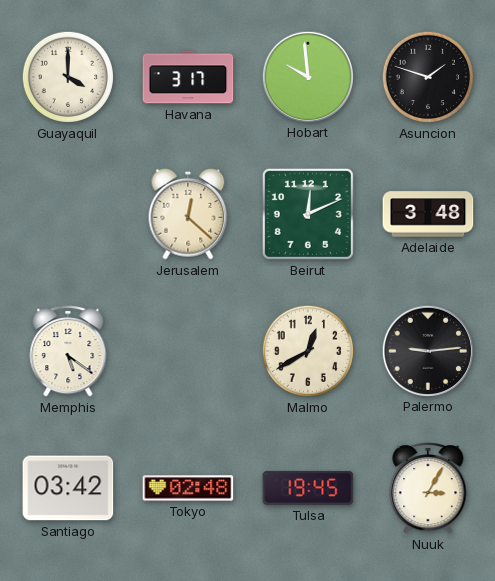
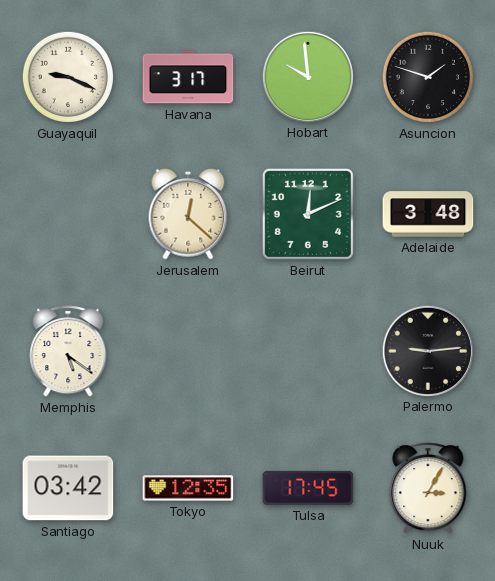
Guayaquil: 4:00 -> 9:19 (68, 77)
Malmo: 12:40 -> none (308, 351)
Tokyo: 02:48 -> 12:35 (188, 488)
Tulsa: 19:45 -> 17:45 (308, 488)
